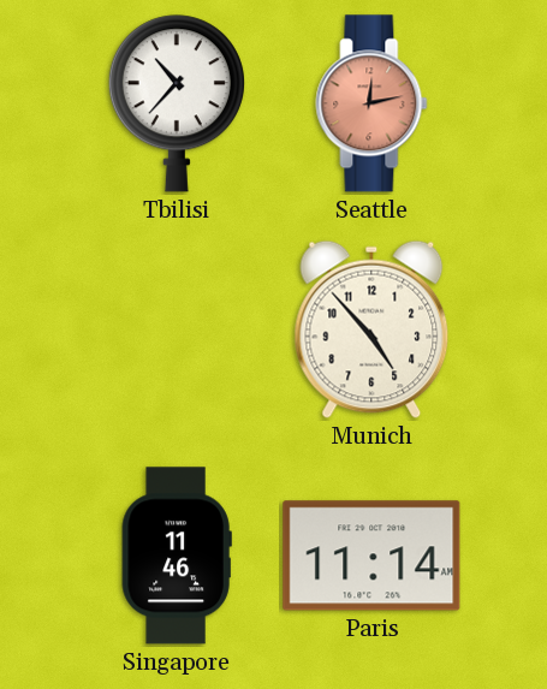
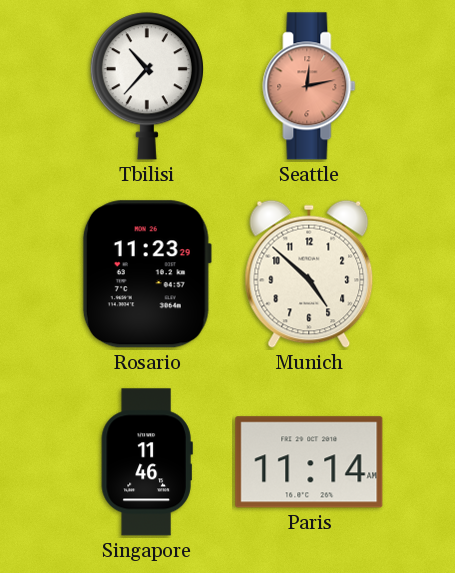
Rosario: none -> 11:23 (147, 274)
Munich: 4:53 -> 4:52 (309, 274)
